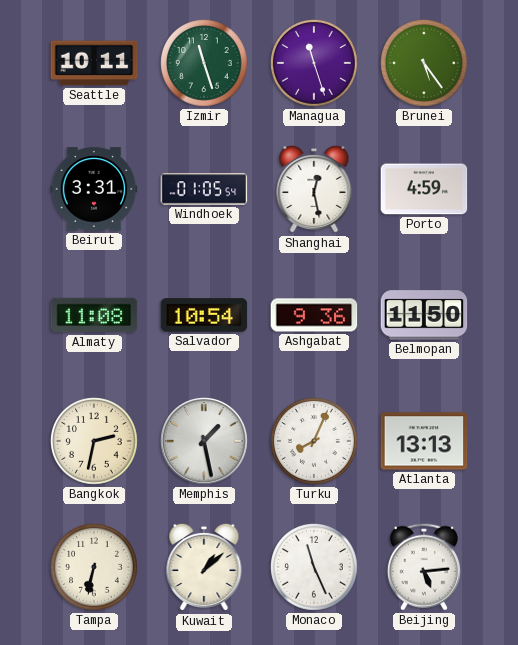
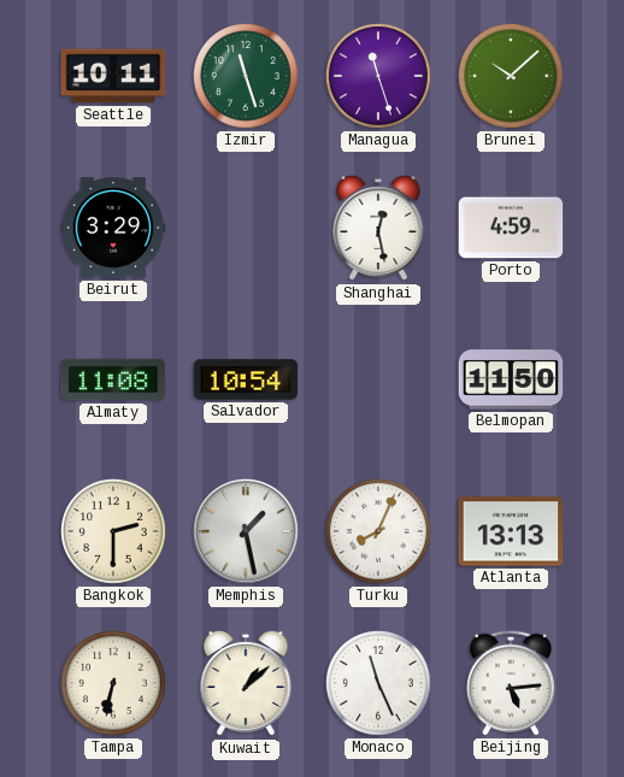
Brunei: 5:24 -> 10:08 (511, 76)
Beirut: 3:31 -> 3:29 (113, 228)
Windhoek: 01:05 -> none (204, 189)
Ashgabat: 9:36 -> none (314, 315)
Bangkok: 2:32 -> 2:30 (113, 531)
